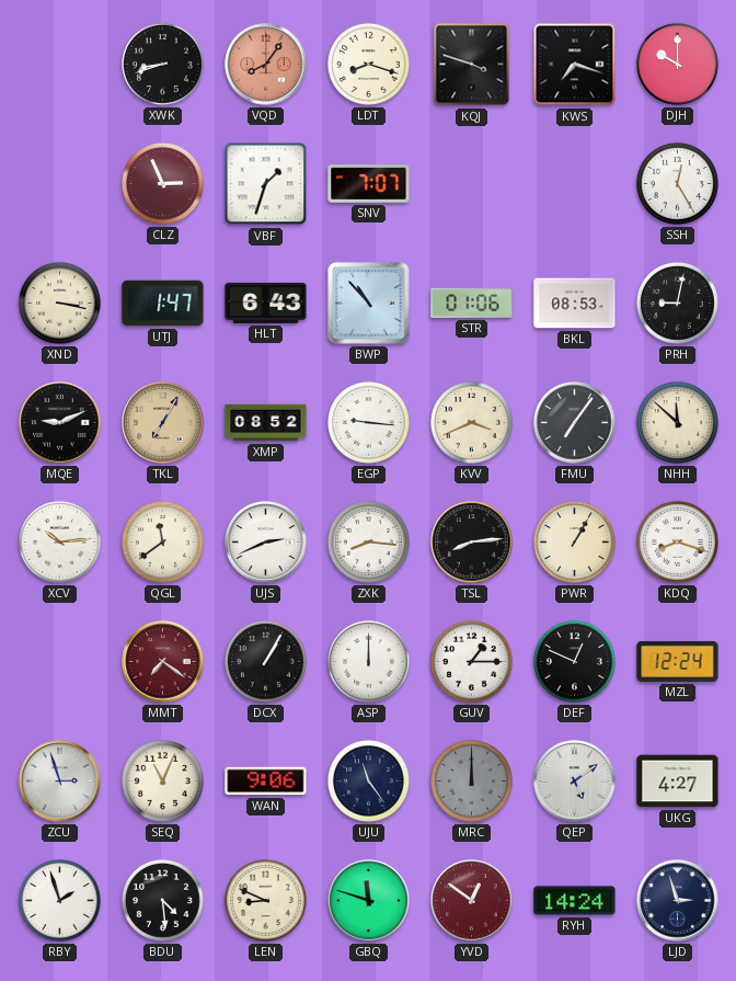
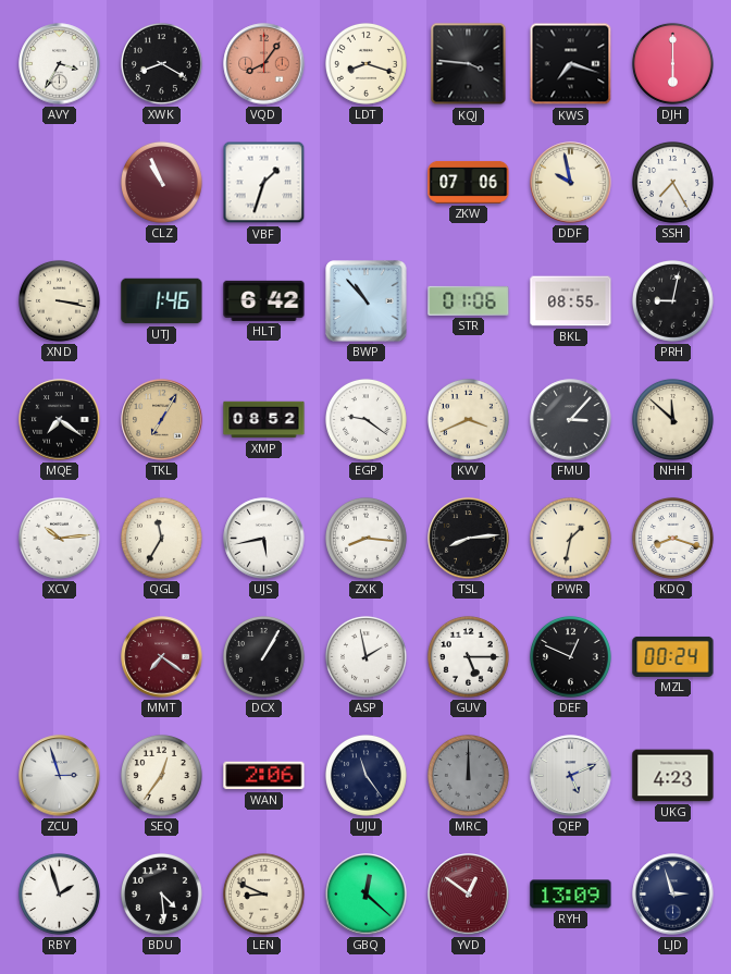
AVY: none -> 3:35 (60, 64)
XWK: 8:42 -> 8:20 (161, 63)
KQJ: 3:48 -> 3:46 (469, 64)
DJH: 10:00 -> 6:00 (672, 63)
CLZ: 2:56 -> 10:56 (161, 182)
SNV: 7:07 -> none (369, 184)
ZKW: none -> 07:06 (469, 182)
DDF: none -> 9:58 (571, 183)
SSH: 12:25 -> 7:25 (672, 182)
UTJ: 1:47 -> 1:46 (162, 301)
HLT: 6:43 -> 6:42 (264, 300)
BKL: 08:53 -> 08:55 (571, 301)
MQE: 9:11 -> 7:21 (60, 420)
EGP: 9:16 -> 9:21 (365, 419)
FMU: 7:06 -> 3:07 (571, 420)
QGL: 11:39 -> 11:35 (161, 538)
UJS: 2:41 -> 5:43 (264, 539)
PWR: 1:05 -> 1:32 (570, 538)
ASP: 12:00 -> 1:58 (365, 656)
GUV: 1:15 -> 5:15 (468, 656)
MZL: 12:24 -> 00:24 (673, 656)
SEQ: 11:04 -> 12:36 (161, 775)
WAN: 9:06 -> 2:06 (264, 776)
QEP: 5:09 -> 5:11 (571, 776)
UKG: 4:27 -> 4:23 (673, 776)
GBQ: 11:48 -> 12:22 (367, 895)
RYH: 14:24 -> 13:09 (571, 895)
